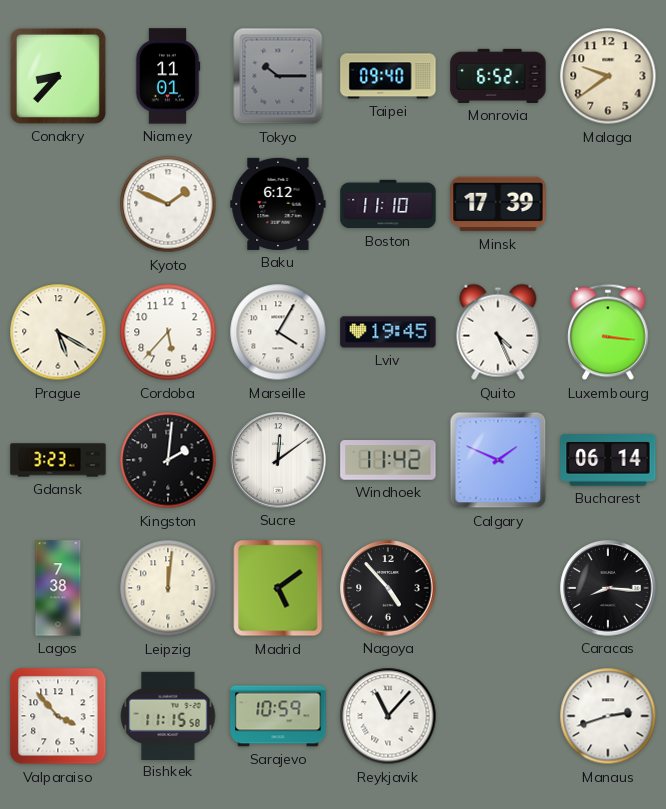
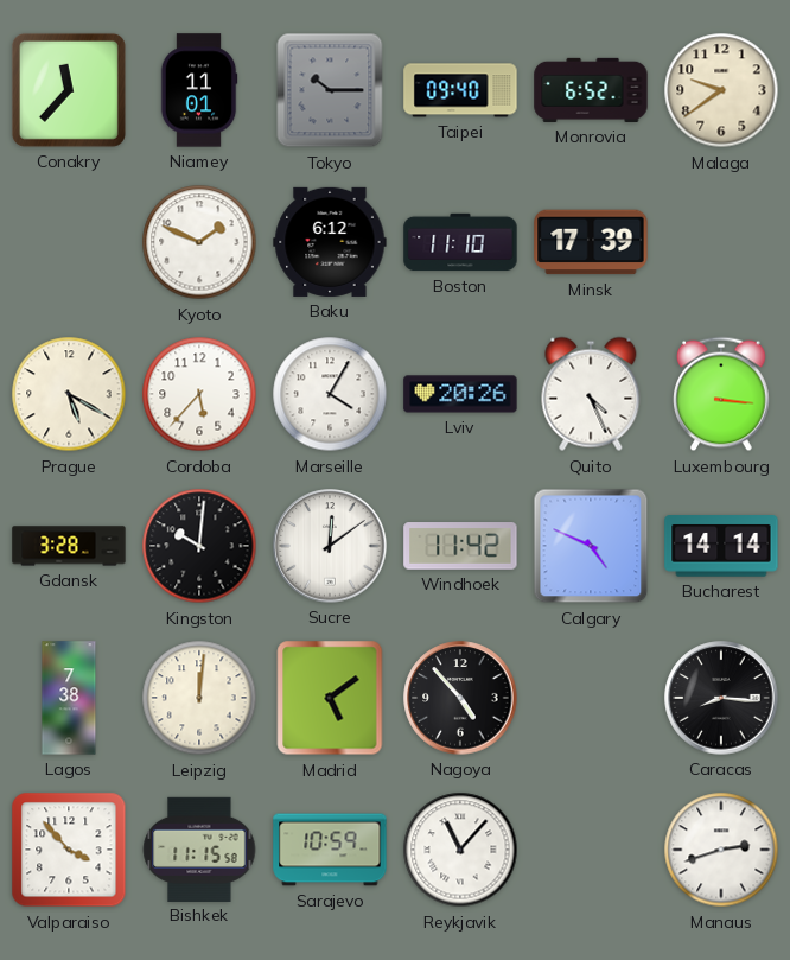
Conakry: 8:37 -> 11:37 (69, 90)
Lviv: 19:45 -> 20:26 (460, 394)
Gdansk: 3:23 -> 3:28 (69, 546)
Kingston: 2:01 -> 10:01 (199, 546)
Calgary: 1:49 -> 4:49 (591, 546)
Bucharest: 06:14 -> 14:14 (721, 546)
